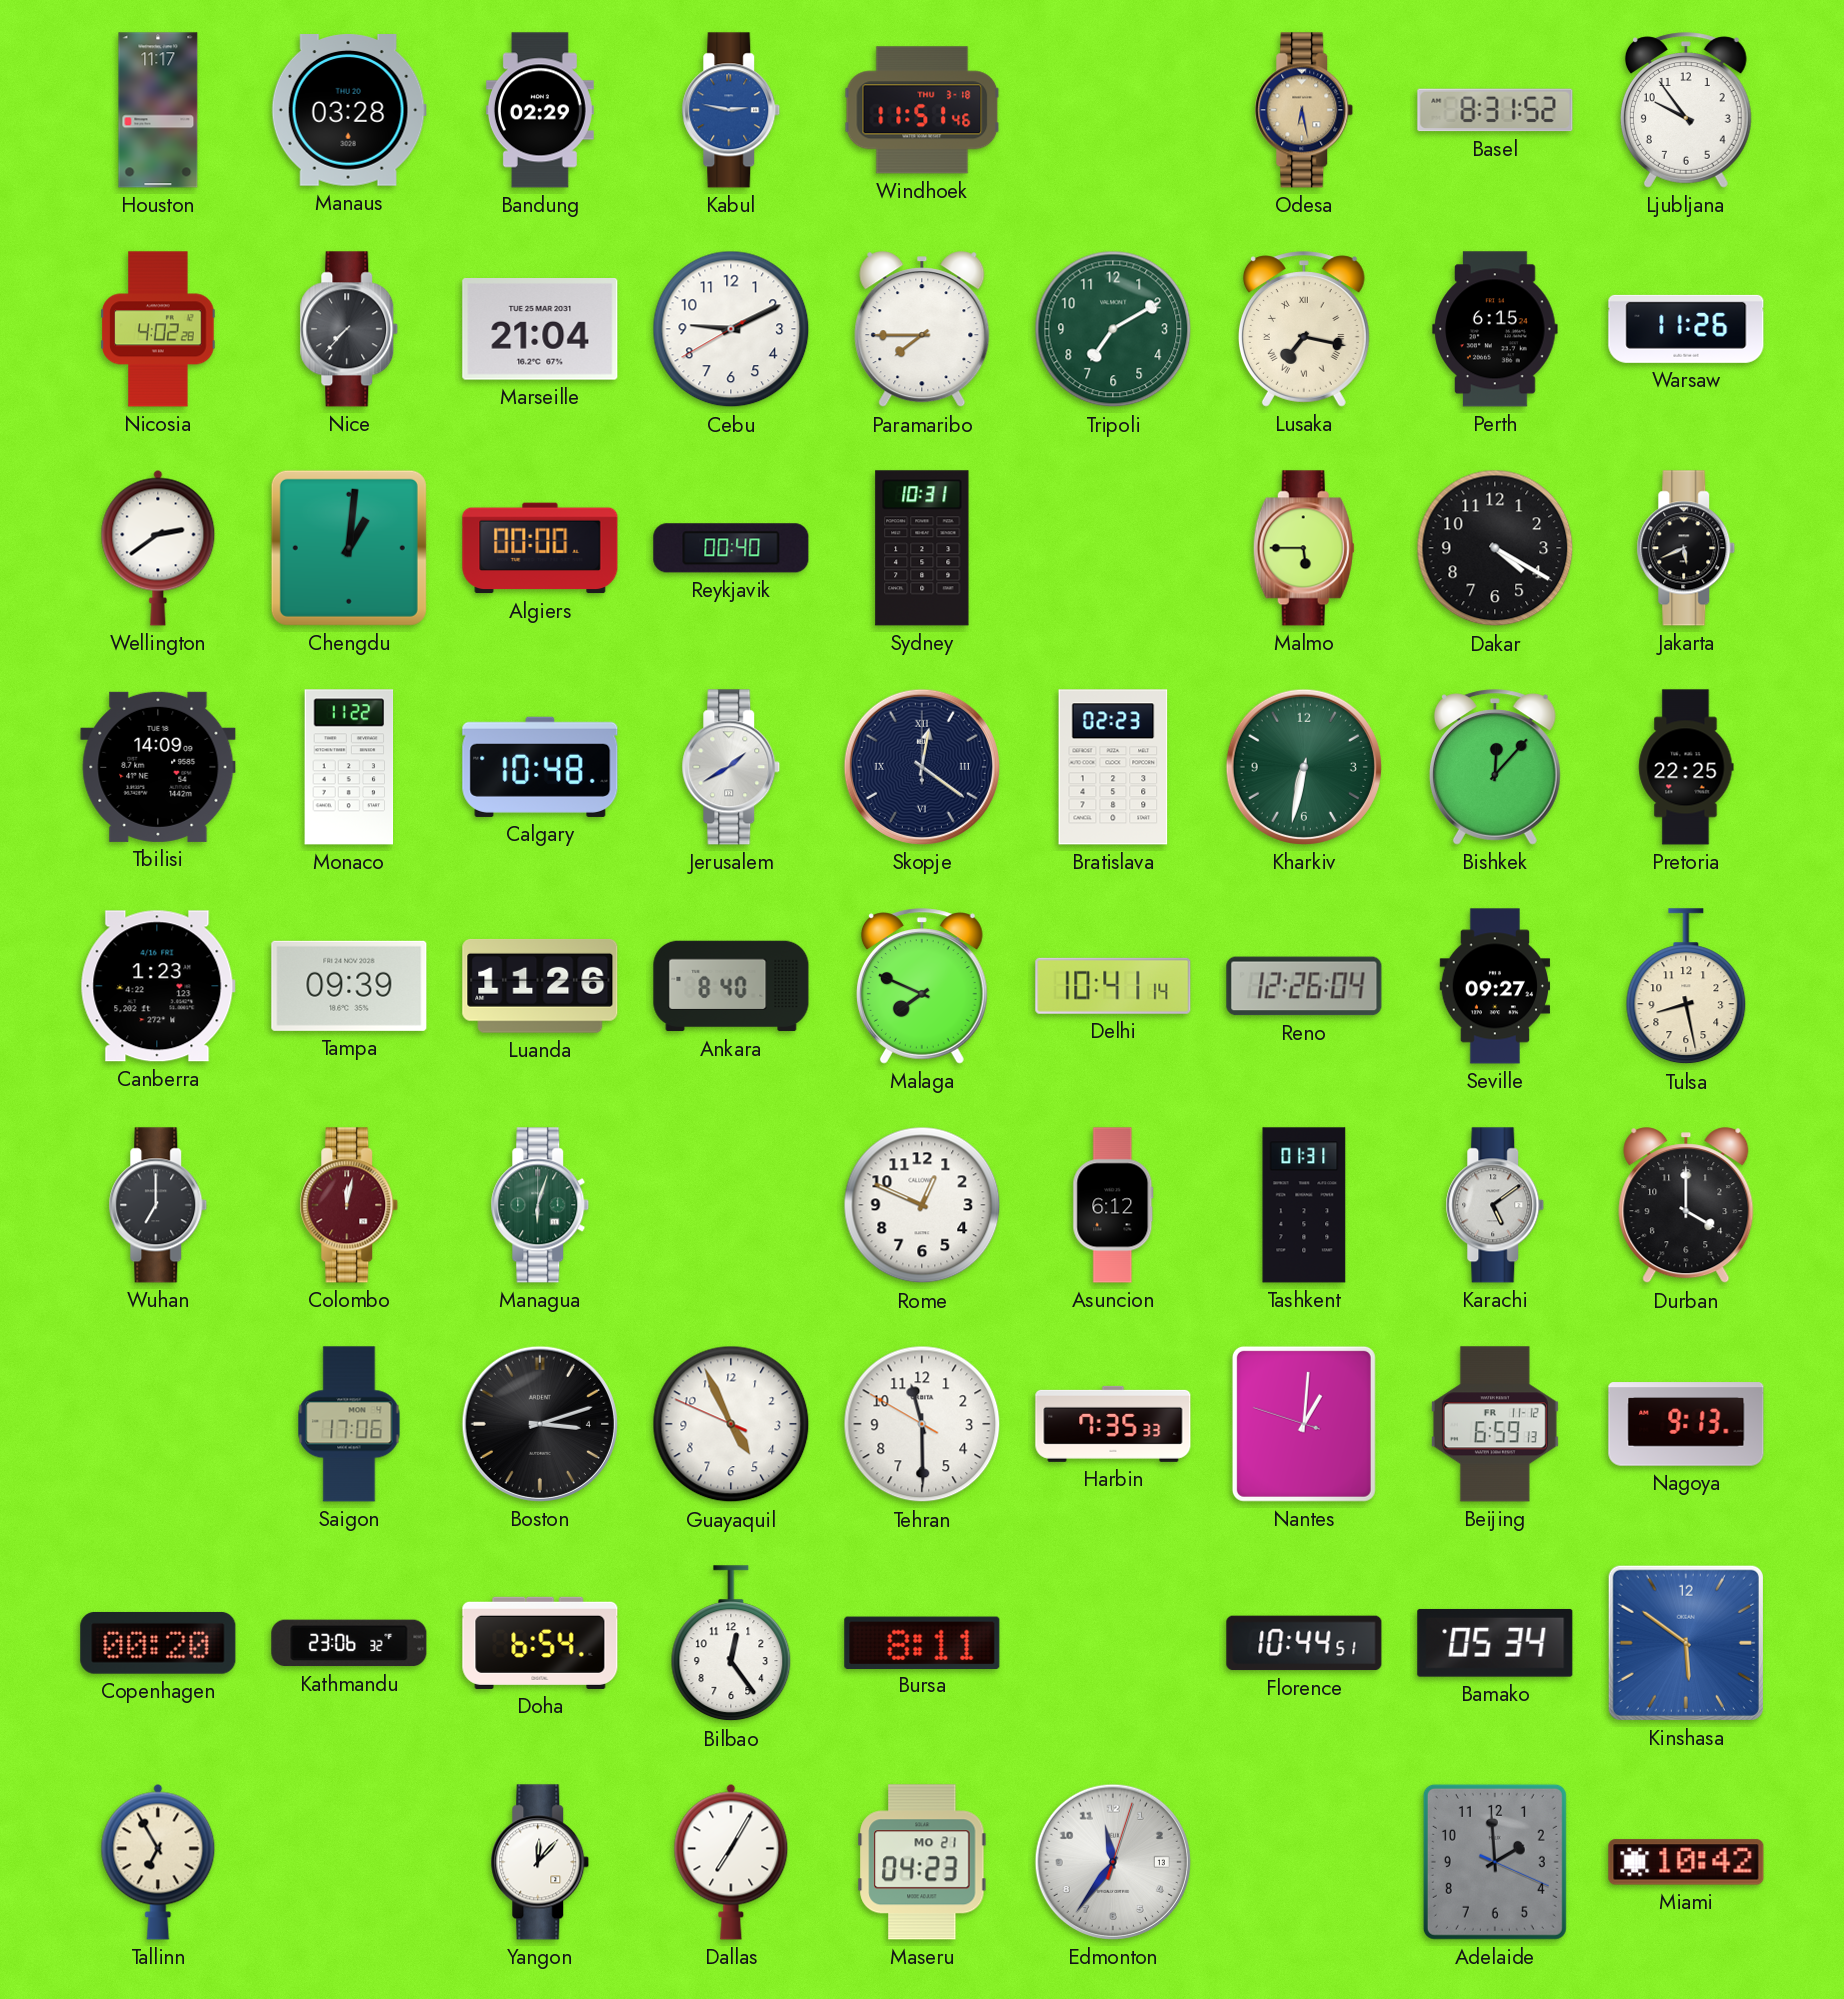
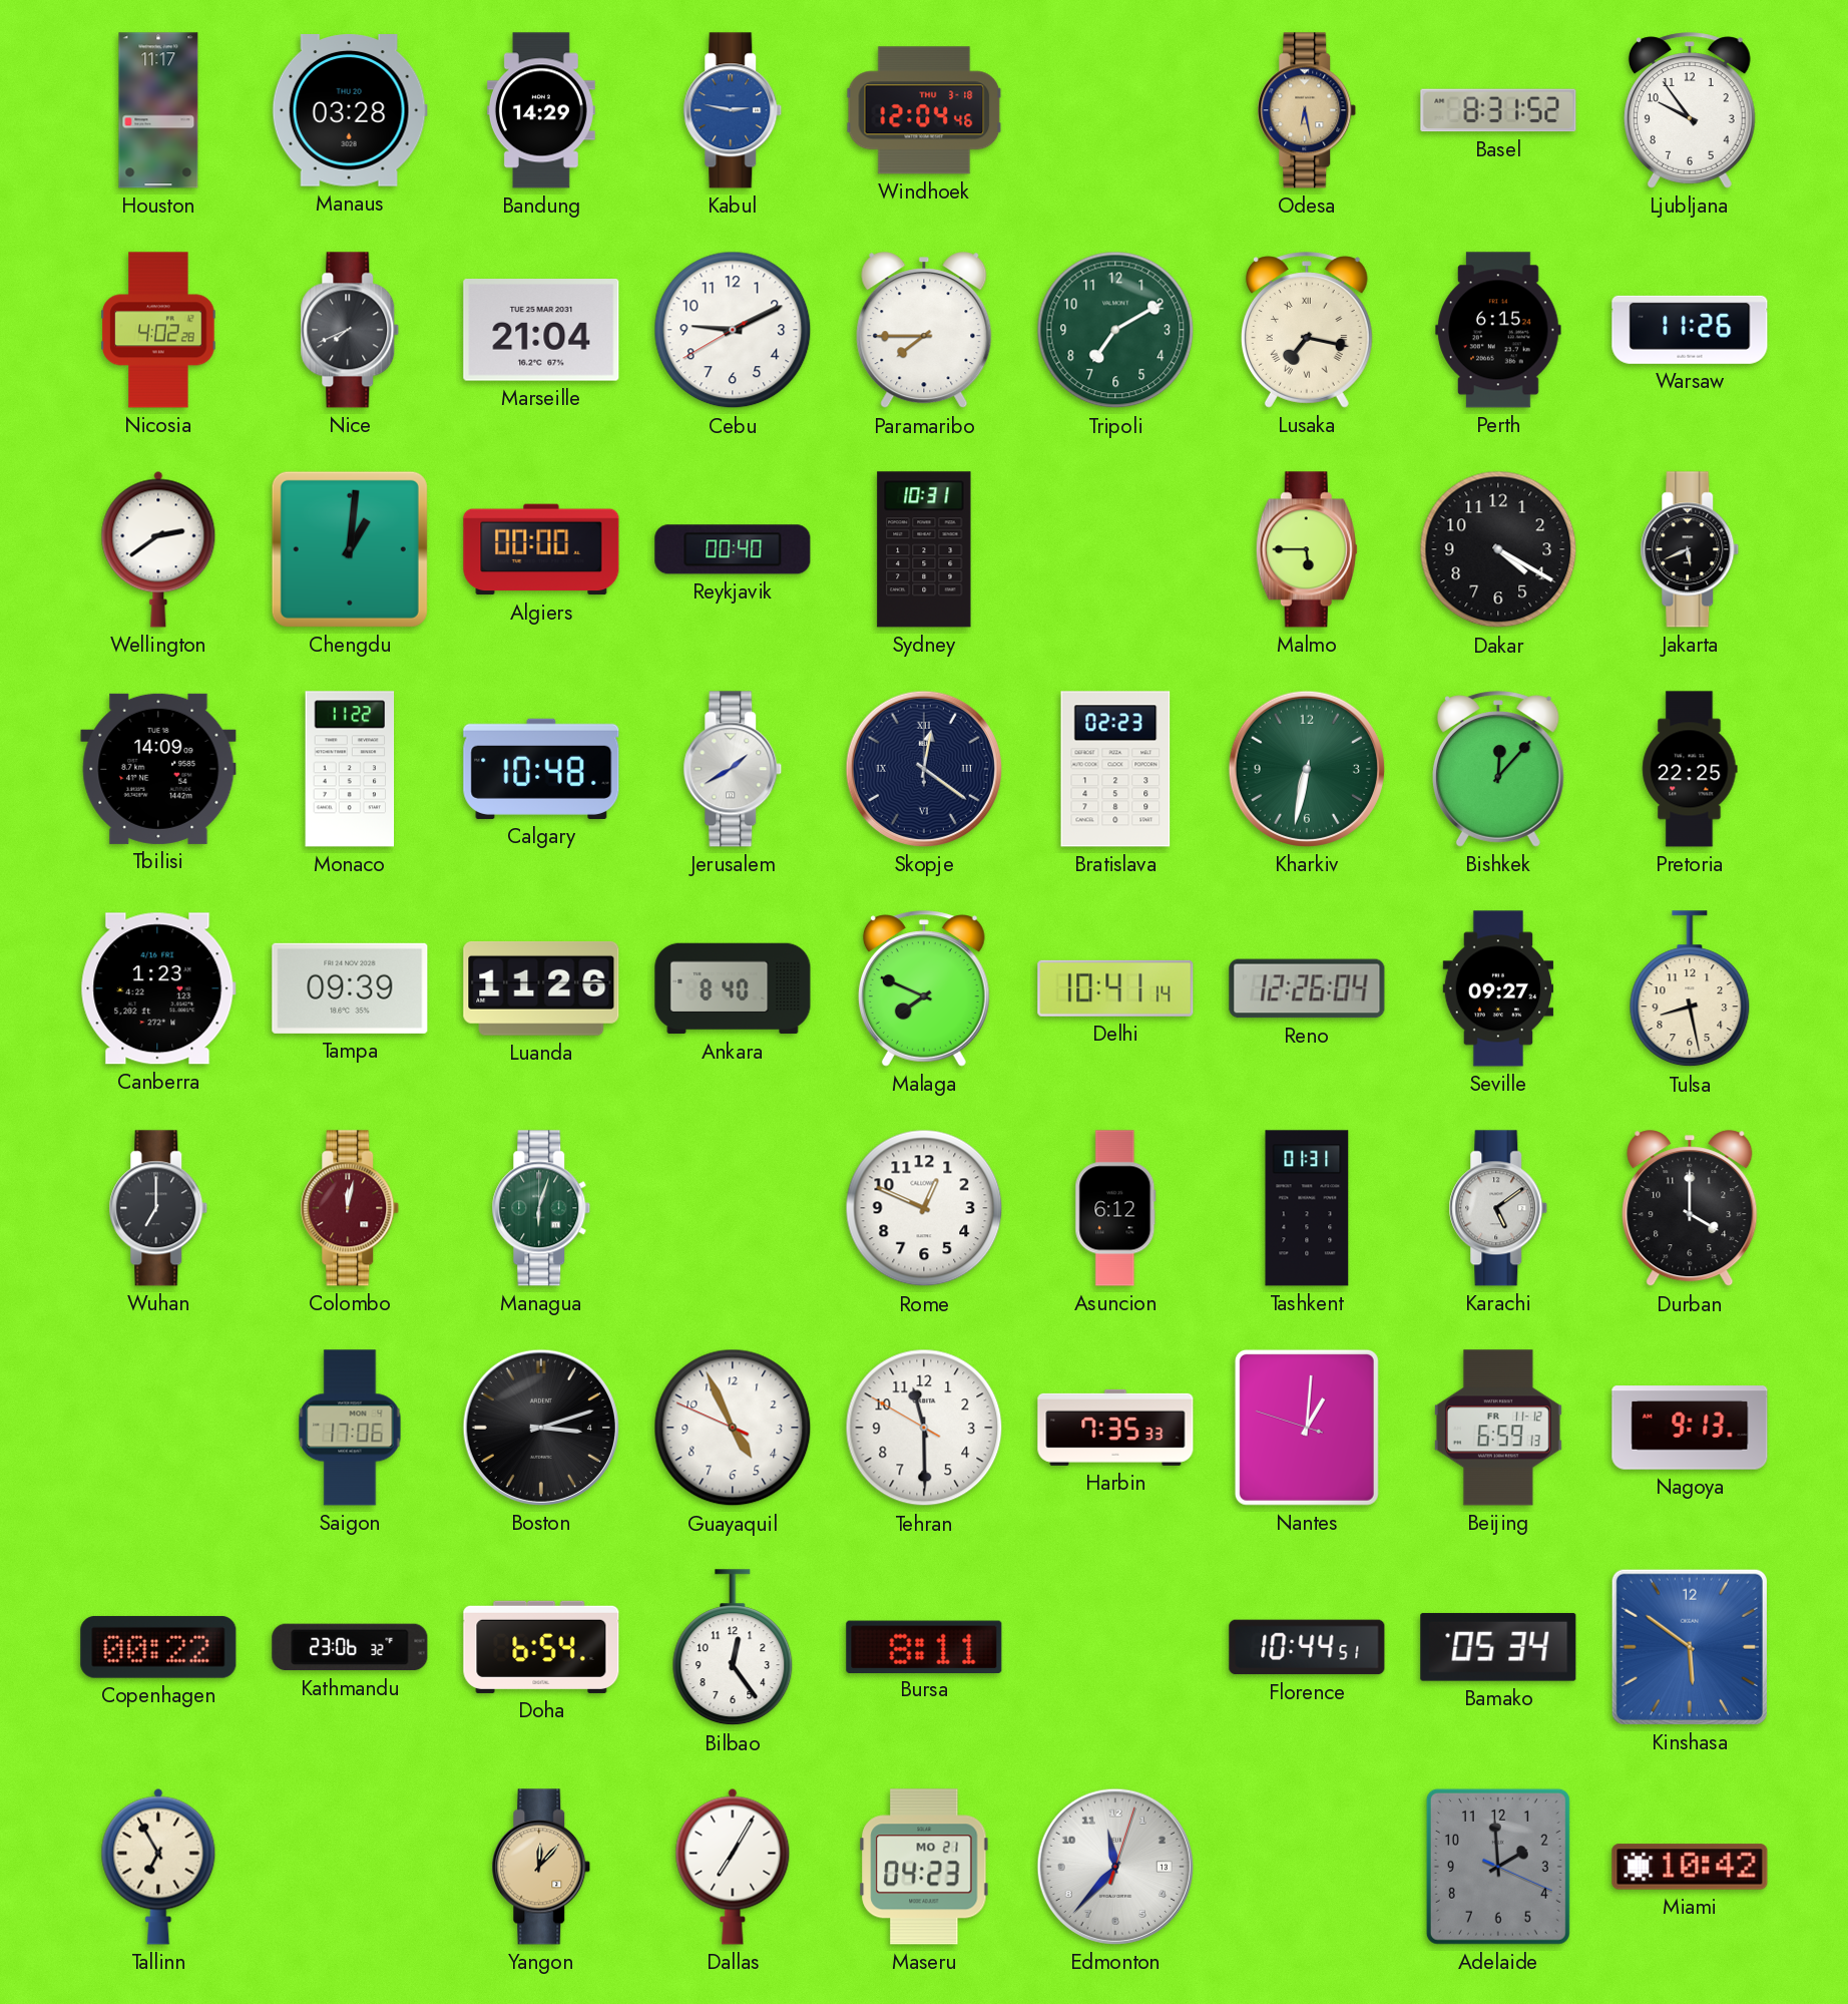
Bandung: 02:29 -> 14:29 (541, 110)
Windhoek: 11:51 -> 12:04 (924, 110)
Nice: 7:37 -> 7:41 (350, 330)
Copenhagen: 00:20 -> 00:22 (158, 1647)
Yangon dial: white -> champagne (541, 1867)
Edmonton: 11:36 -> 11:37 (1115, 1867)
